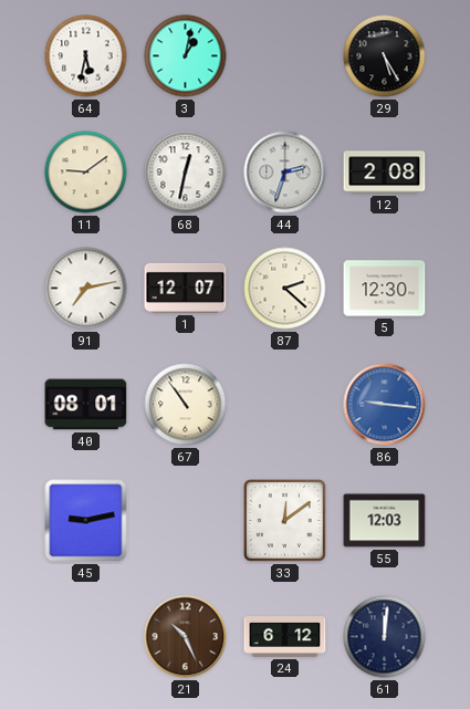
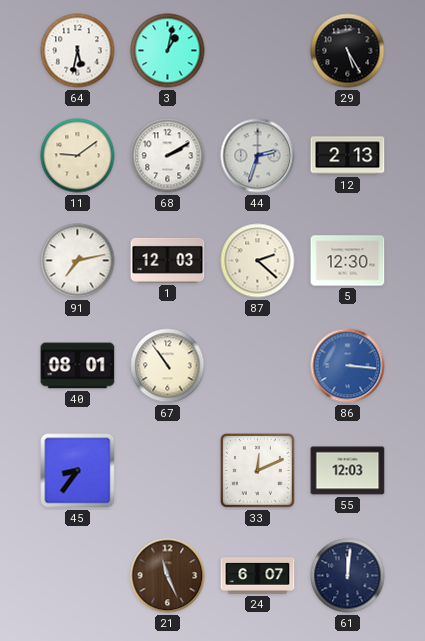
68: 12:32 -> 2:10 (168, 156)
12: 2:08 -> 2:13 (348, 156)
1: 12:07 -> 12:03 (168, 260)
86: 9:16 -> 3:16 (348, 366)
45: 9:13 -> 8:36 (78, 471)
33: 12:09 -> 12:11 (258, 471)
21: 10:26 -> 11:26 (168, 576)
24: 6:12 -> 6:07 (258, 576)
